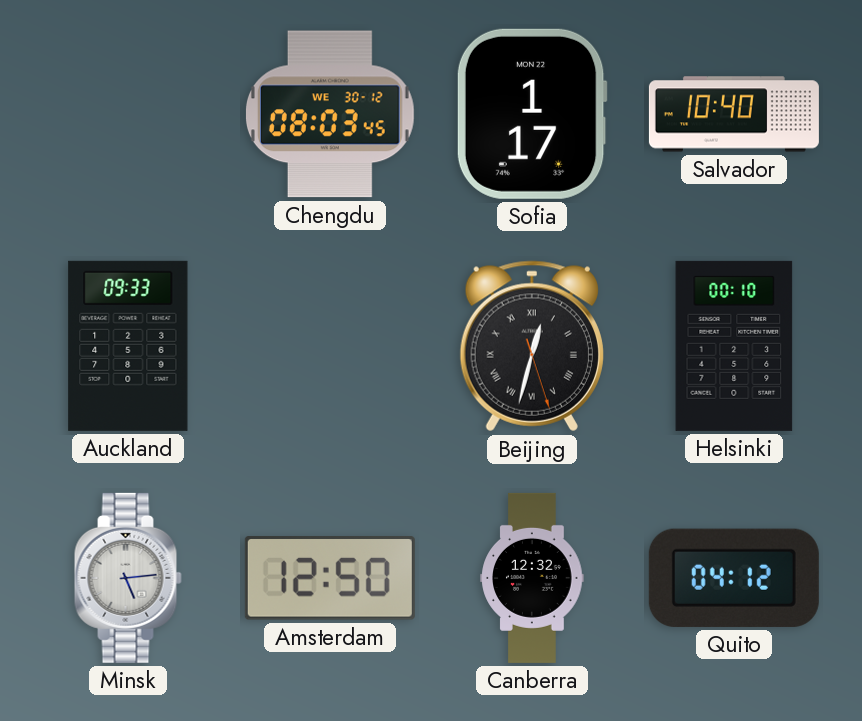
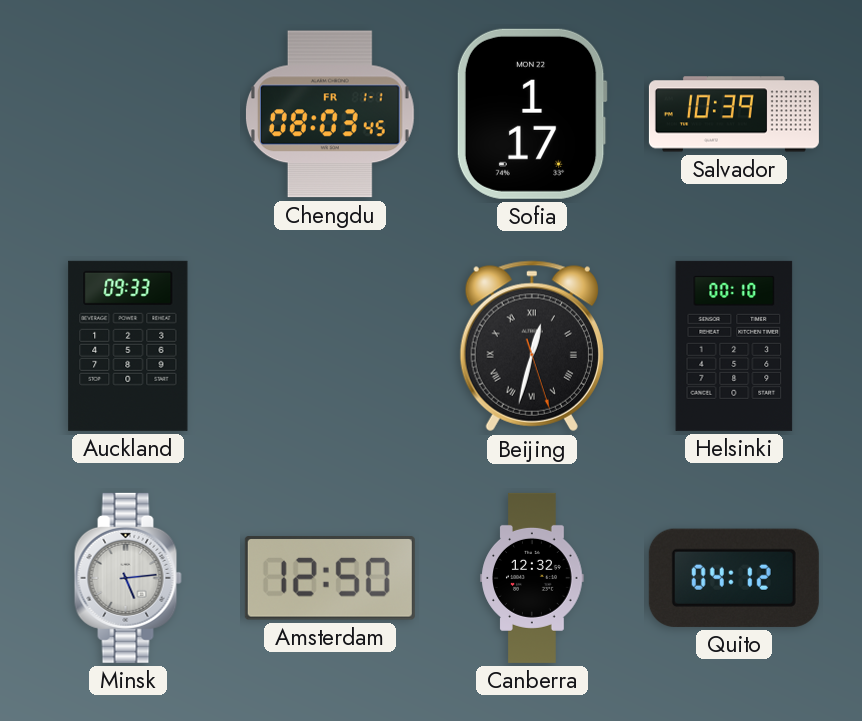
Chengdu date: WE 30-12 -> FR 1-1 (330, 114)
Salvador: 10:40 -> 10:39 (734, 114)
